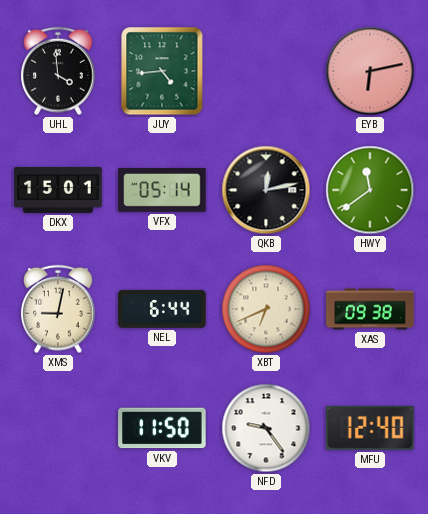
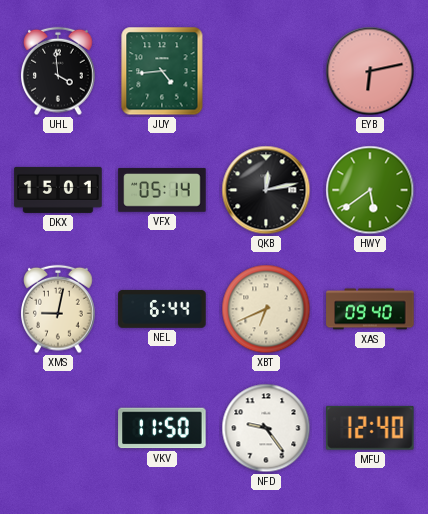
HWY: 11:39 -> 5:39 (370, 190)
XAS: 09:38 -> 09:40 (370, 309)
